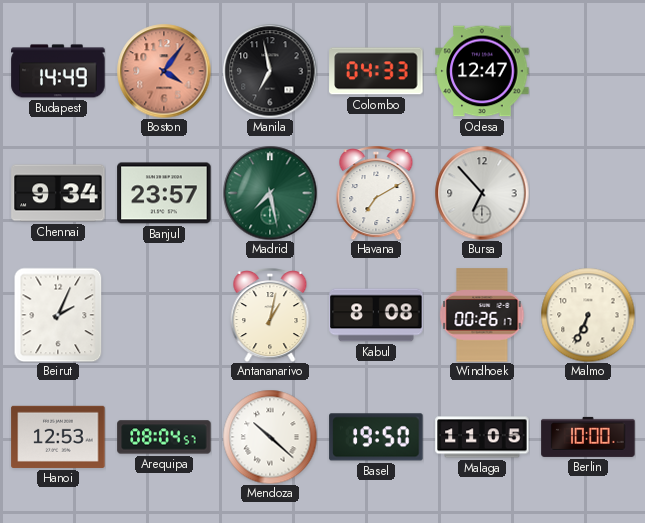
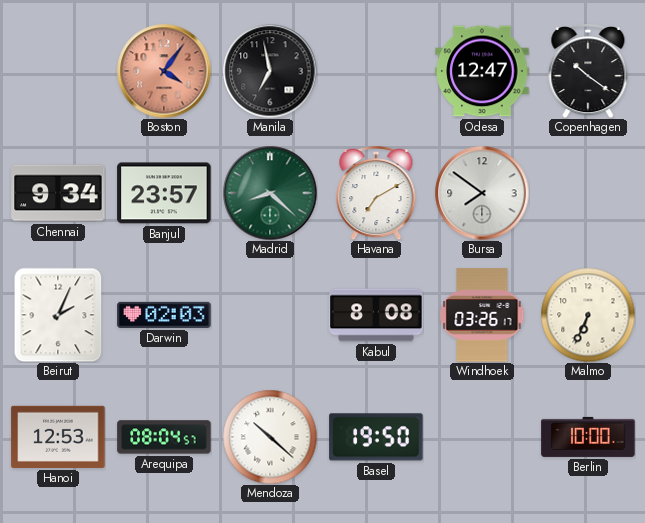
Budapest: 14:49 -> none (58, 71)
Colombo: 04:33 -> none (376, 71)
Copenhagen: none -> 10:21 (588, 72)
Madrid: 7:28 -> 8:22 (270, 193)
Bursa: 6:53 -> 7:51 (482, 193)
Darwin: none -> 02:03 (164, 315)
Antananarivo: 1:02 -> none (270, 316)
Windhoek: 00:26 -> 03:26 (482, 315)
Malaga: 11:05 -> none (482, 437)
